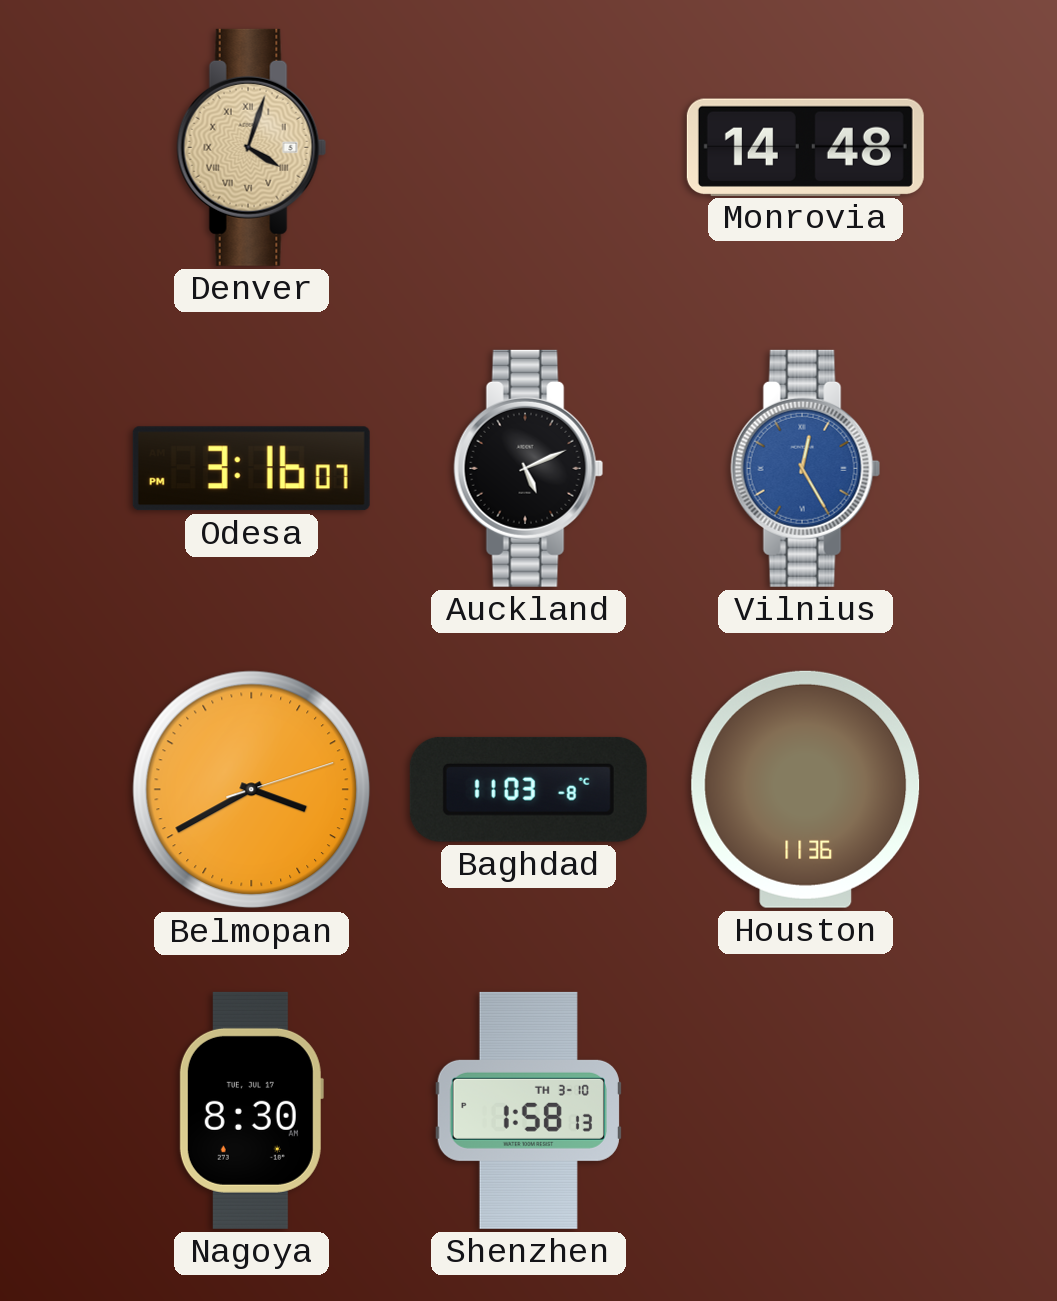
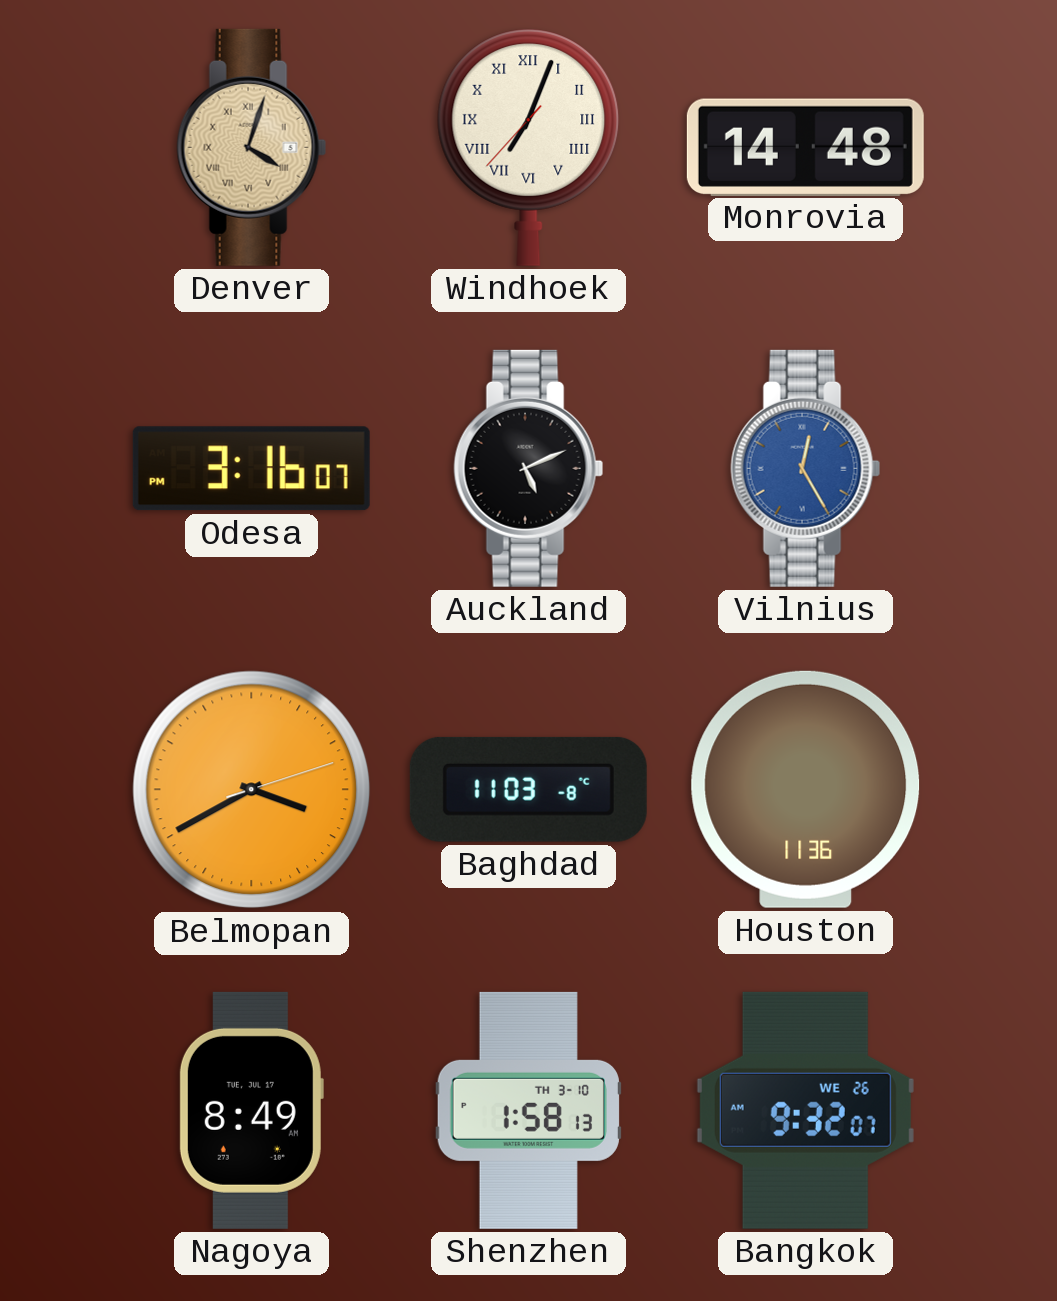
Windhoek: none -> 7:03 (529, 147)
Nagoya: 8:30 -> 8:49 (251, 1110)
Bangkok: none -> 9:32 (805, 1110)
